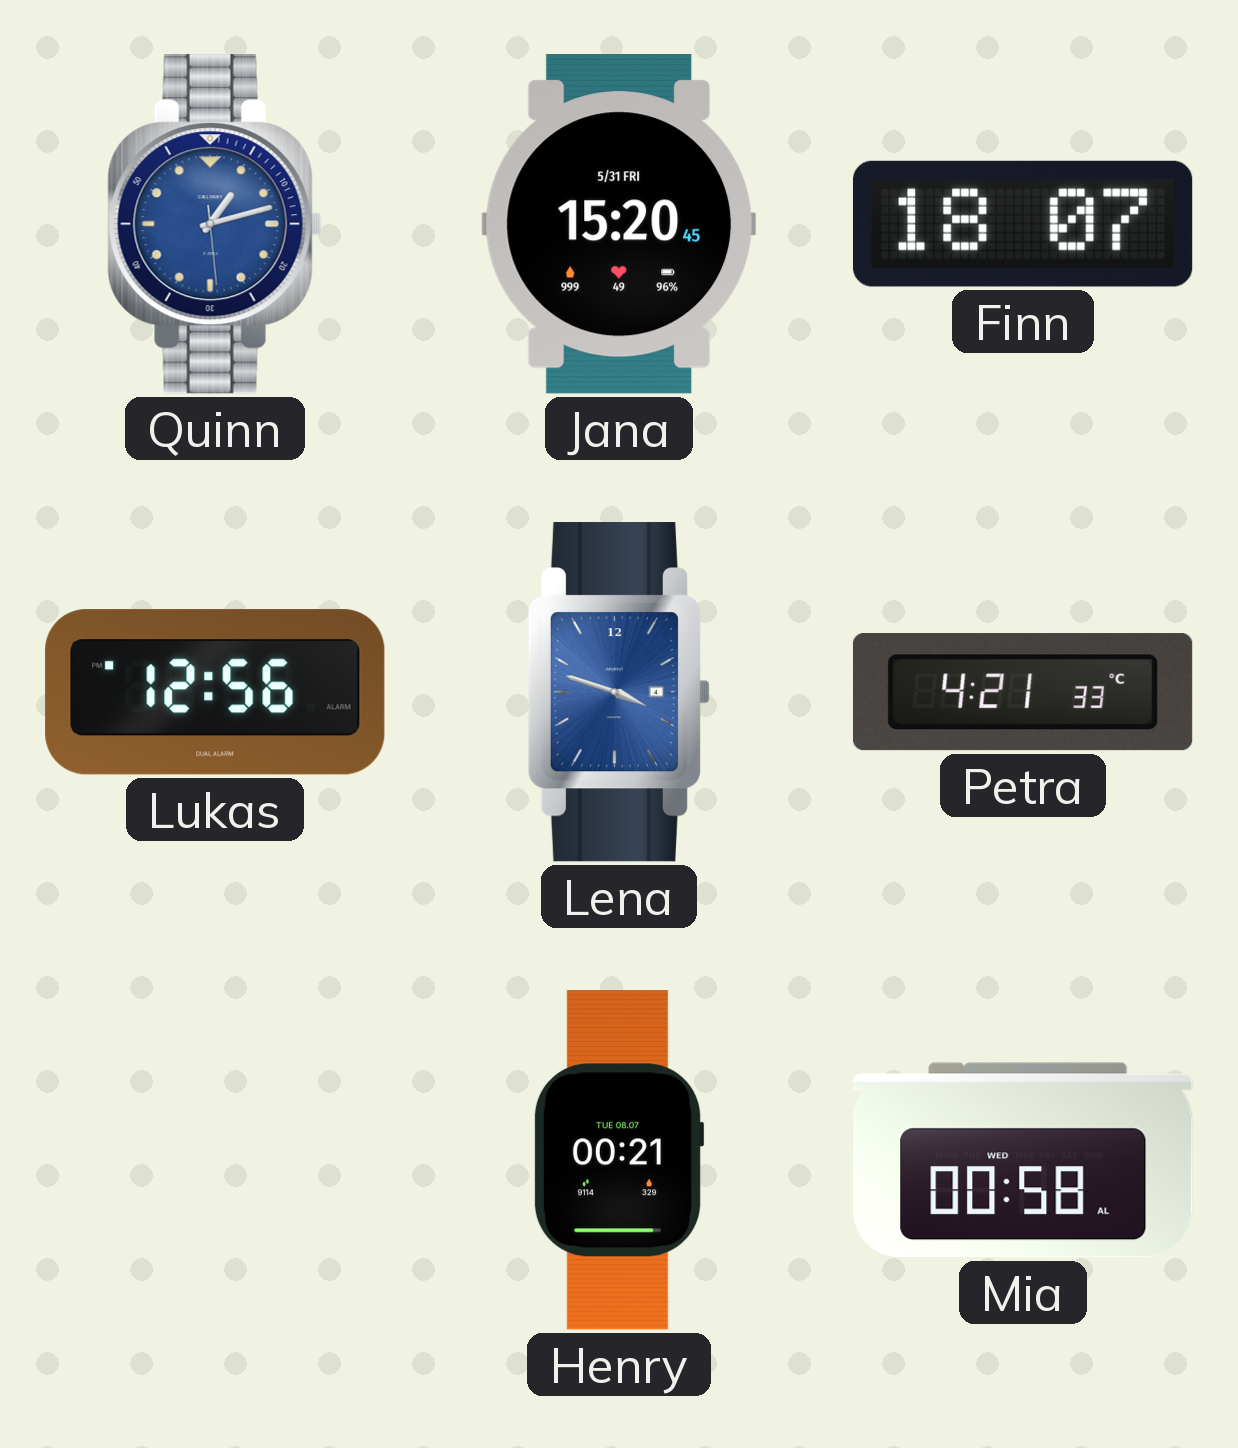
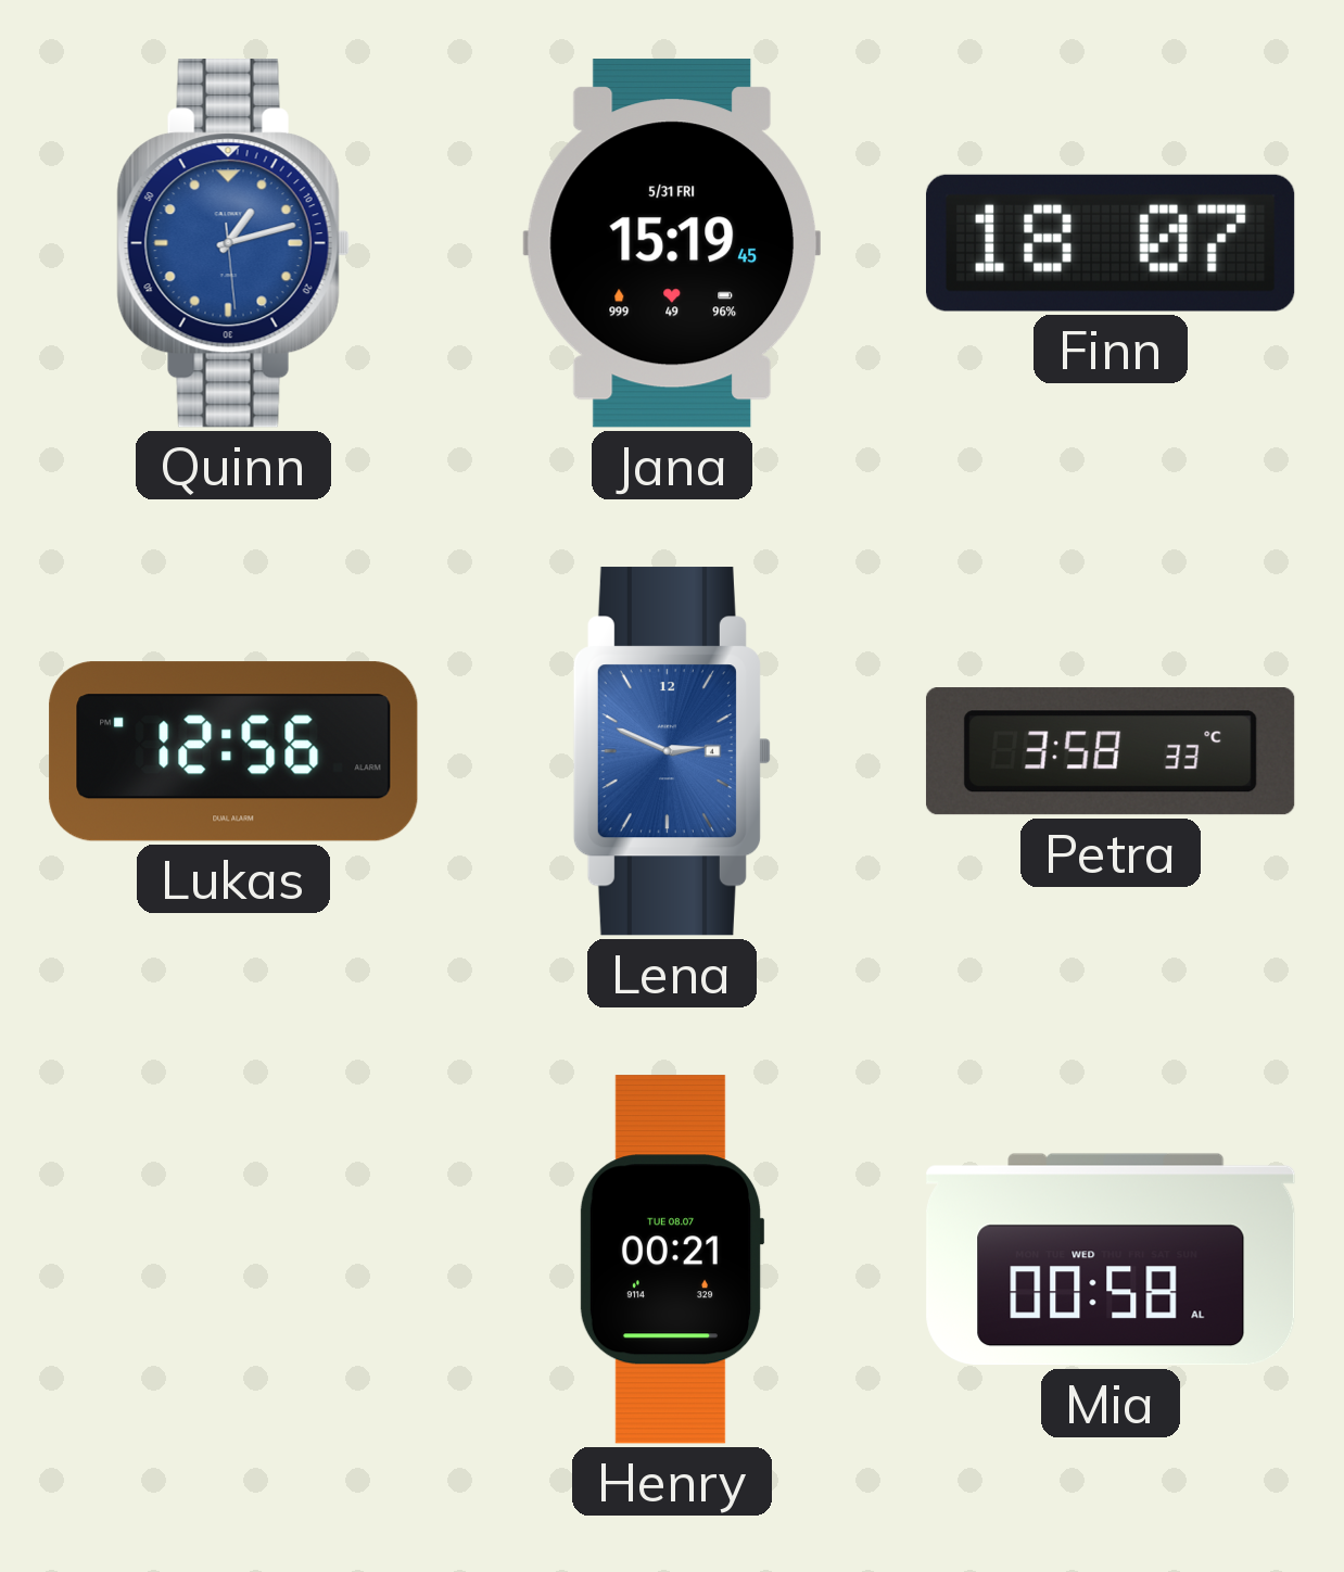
Jana: 15:20 -> 15:19 (671, 243)
Lena: 3:48 -> 2:49 (672, 751)
Petra: 4:21 -> 3:58 (1111, 751)
